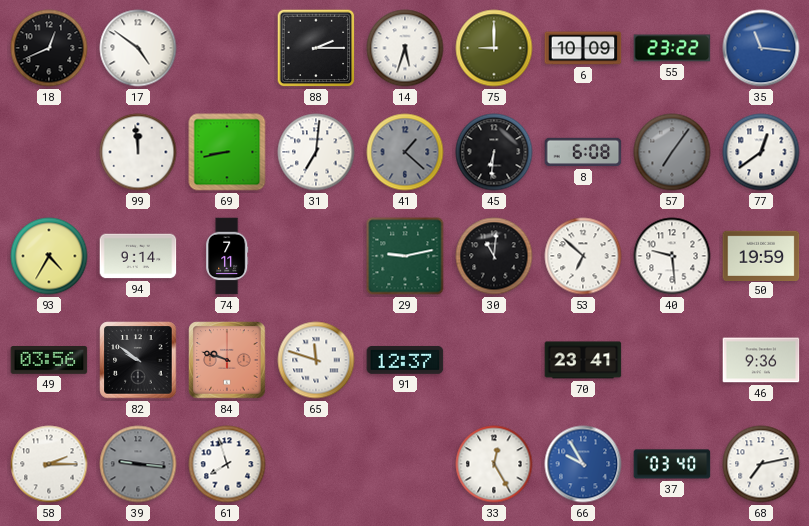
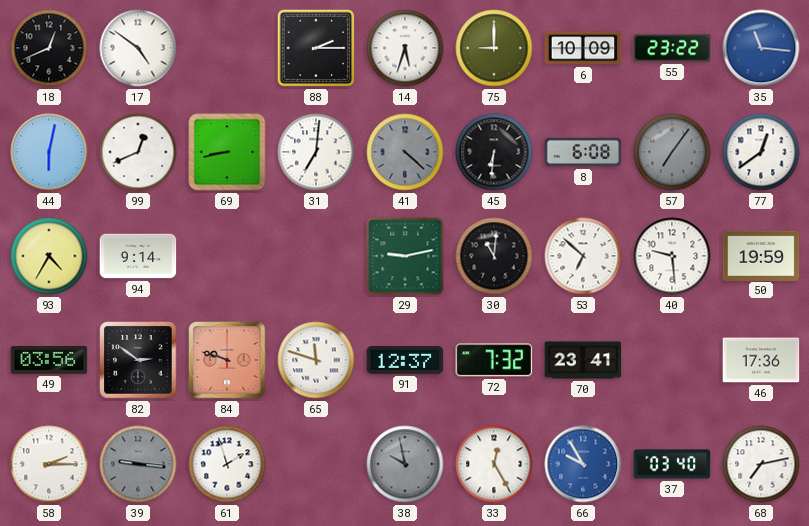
44: none -> 6:02 (49, 152)
99: 11:59 -> 12:41 (138, 152)
41: 1:22 -> 4:22 (405, 152)
74: 7:11 -> none (227, 256)
82: 9:51 -> 2:51 (138, 360)
72: none -> 7:32 (494, 360)
46: 9:36 -> 17:36 (761, 360)
61: 7:57 -> 1:57 (227, 464)
38: none -> 9:58 (405, 464)
